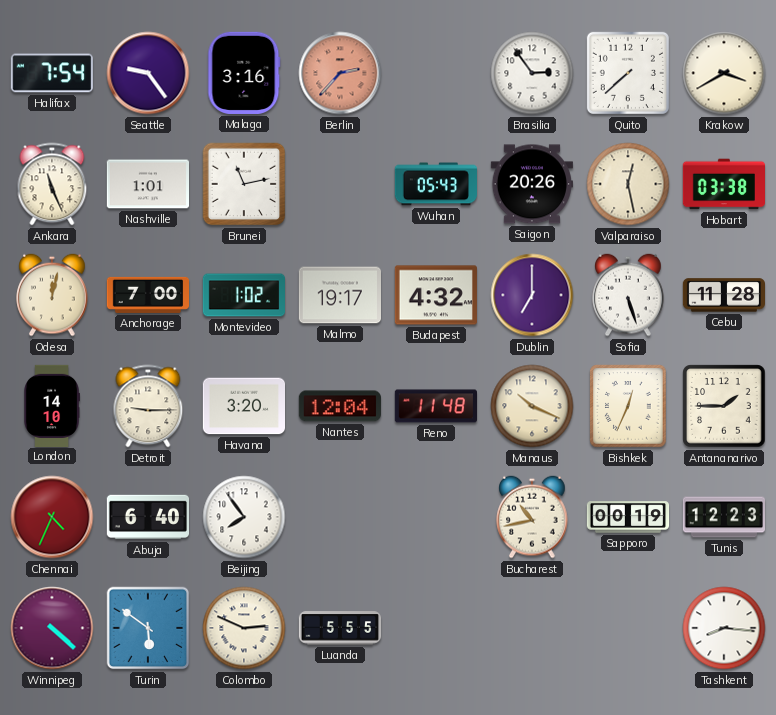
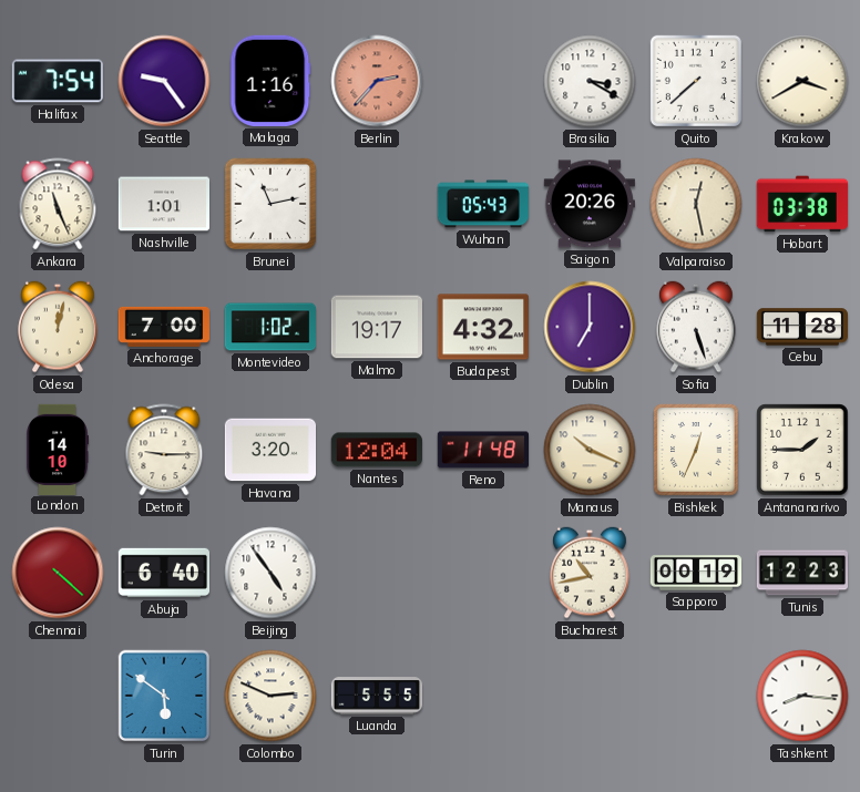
Malaga: 3:16 -> 1:16 (270, 81)
Brasilia: 2:54 -> 3:20 (590, 81)
Chennai: 4:34 -> 4:22 (58, 573)
Beijing: 7:54 -> 4:54 (270, 573)
Winnipeg: 4:22 -> none (52, 628)
